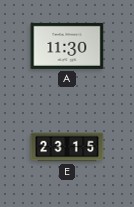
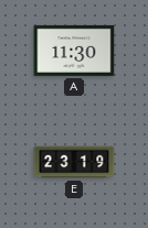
E: 23:15 -> 23:19 (74, 162)
